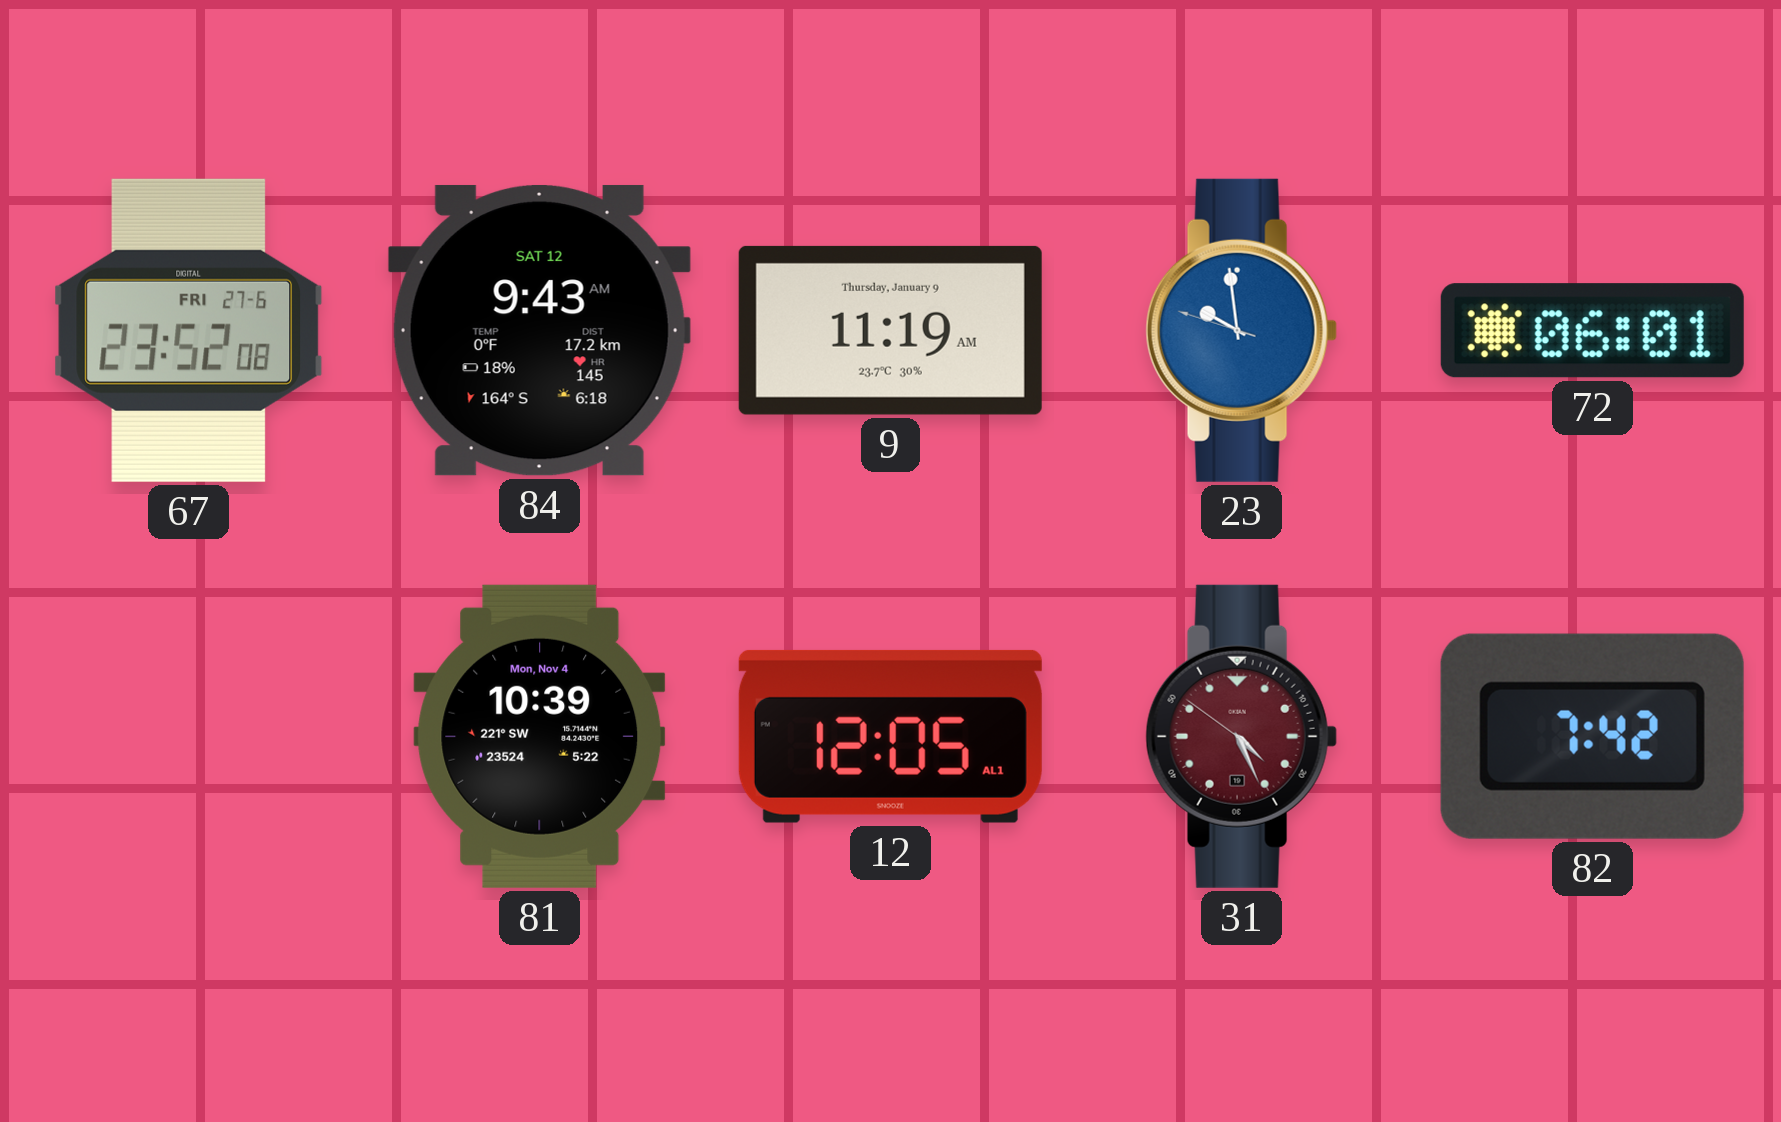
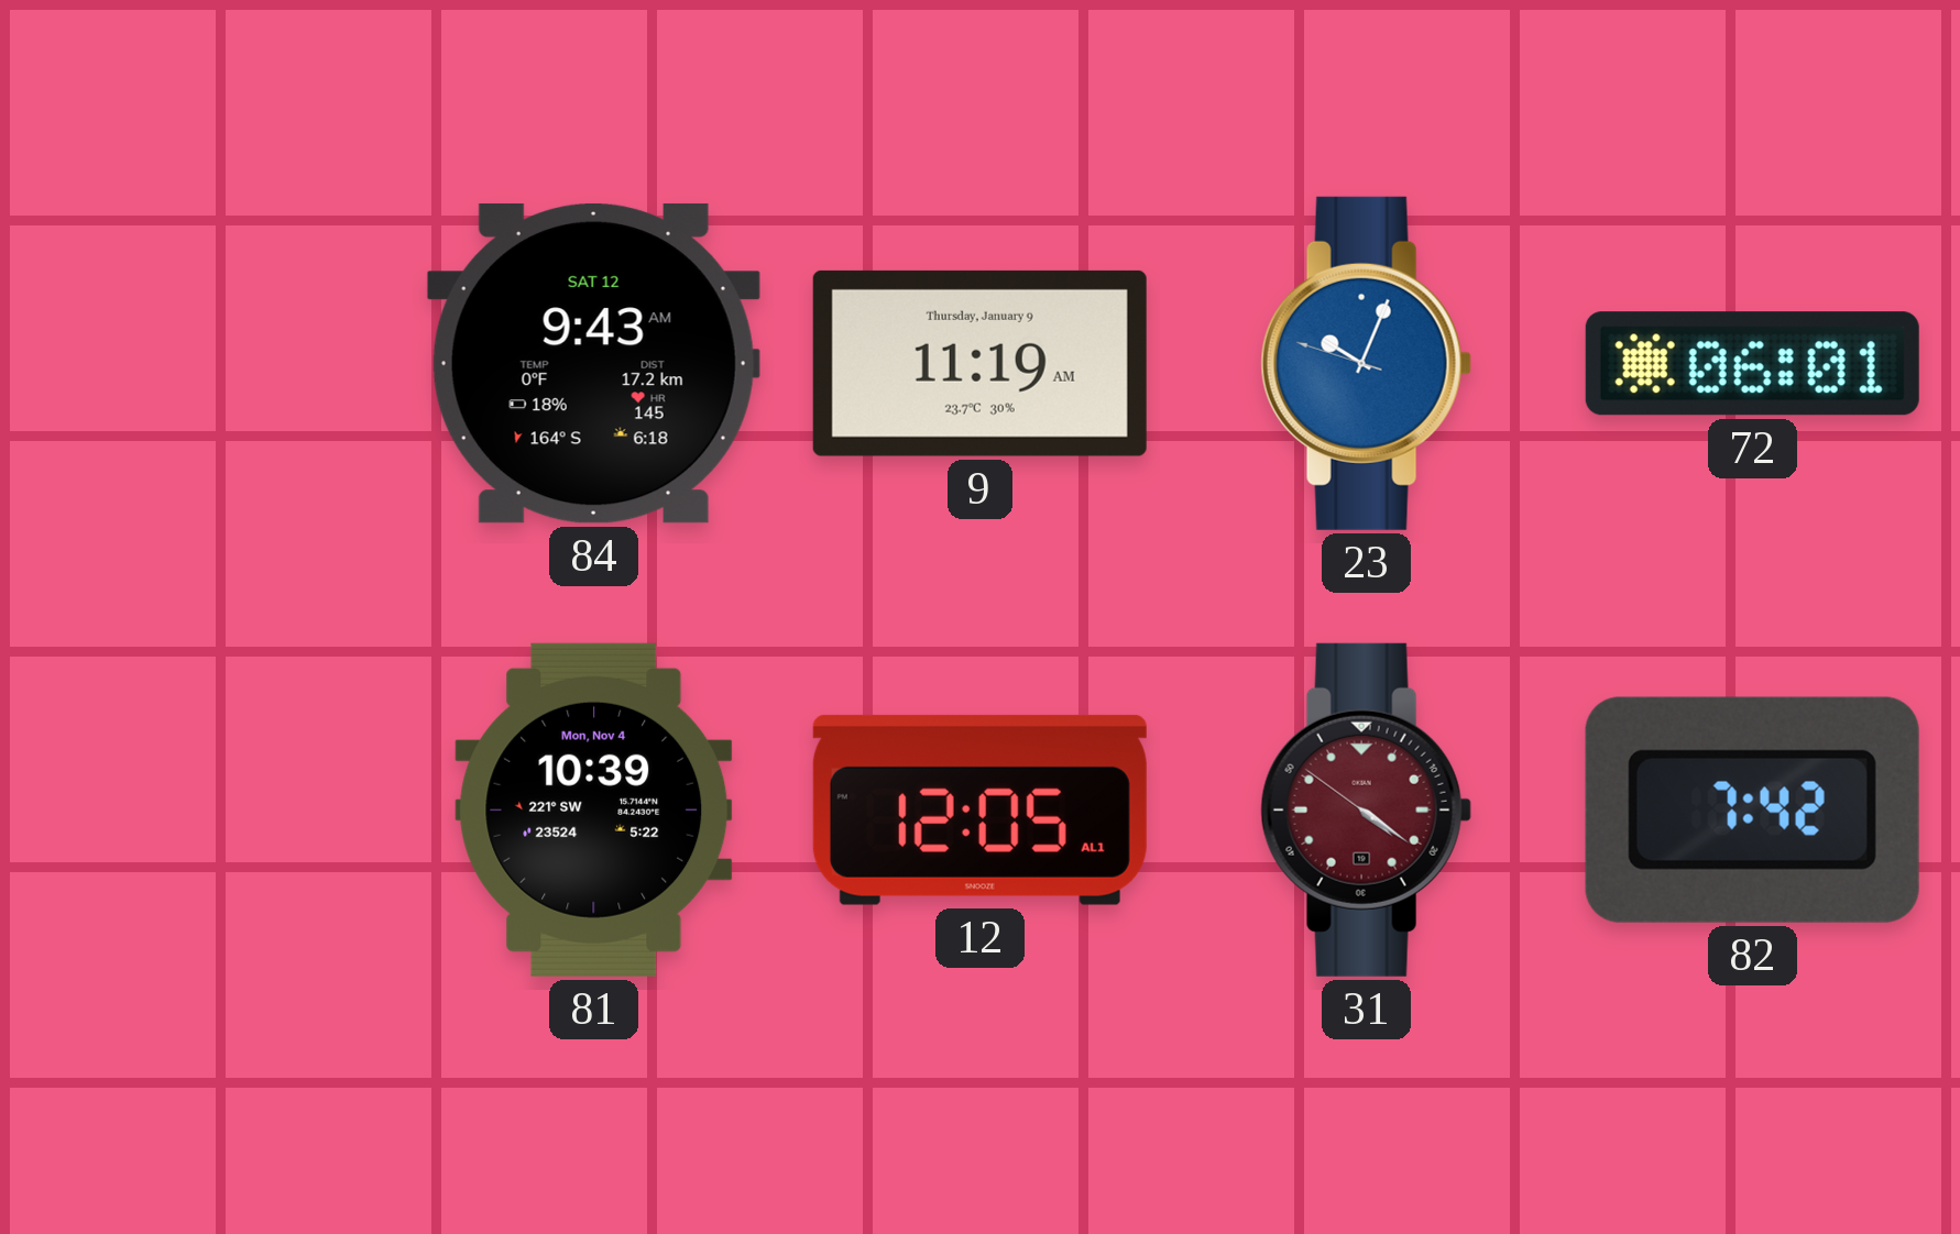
67: 23:52 -> none (189, 330)
23: 9:58 -> 10:03 (1366, 363)
31: 4:25 -> 4:20 (1366, 809)
